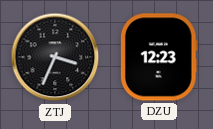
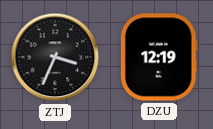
DZU: 12:23 -> 12:19 (159, 57)
